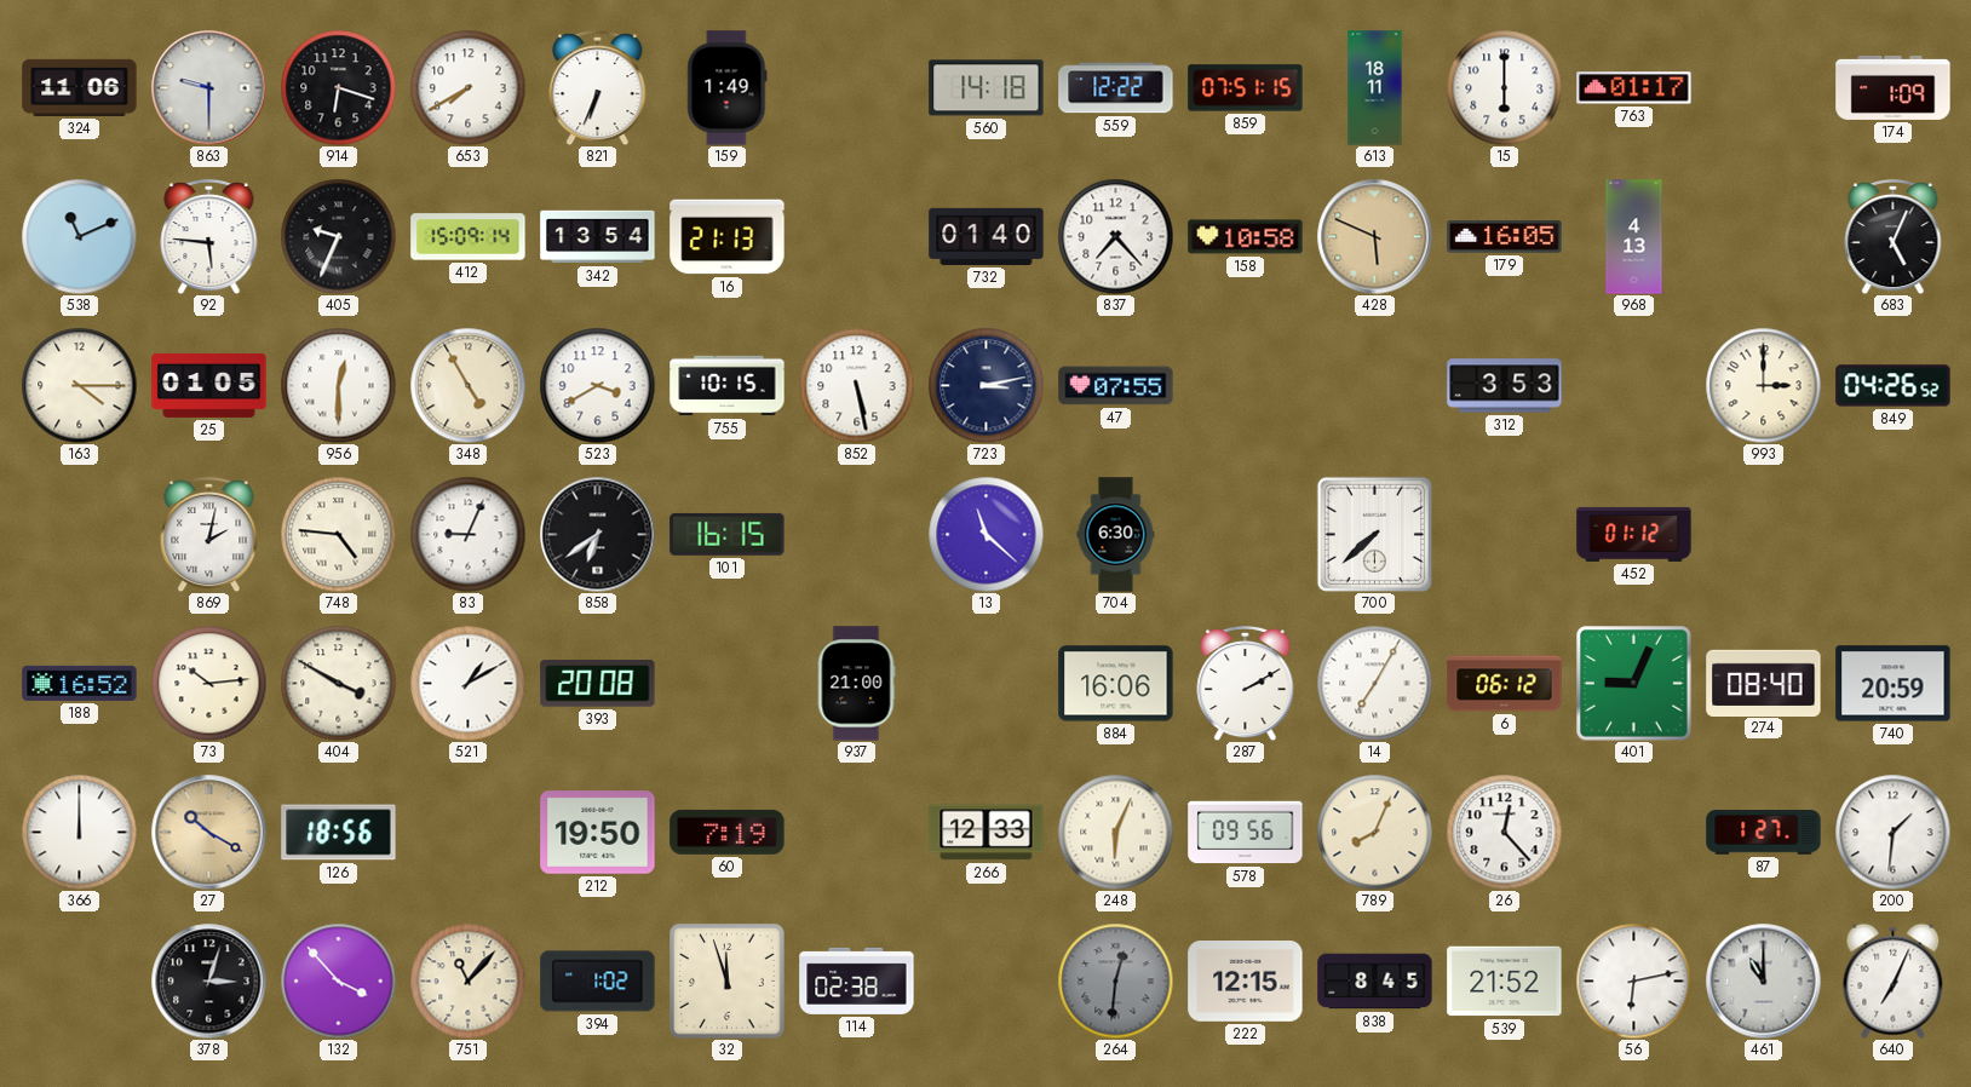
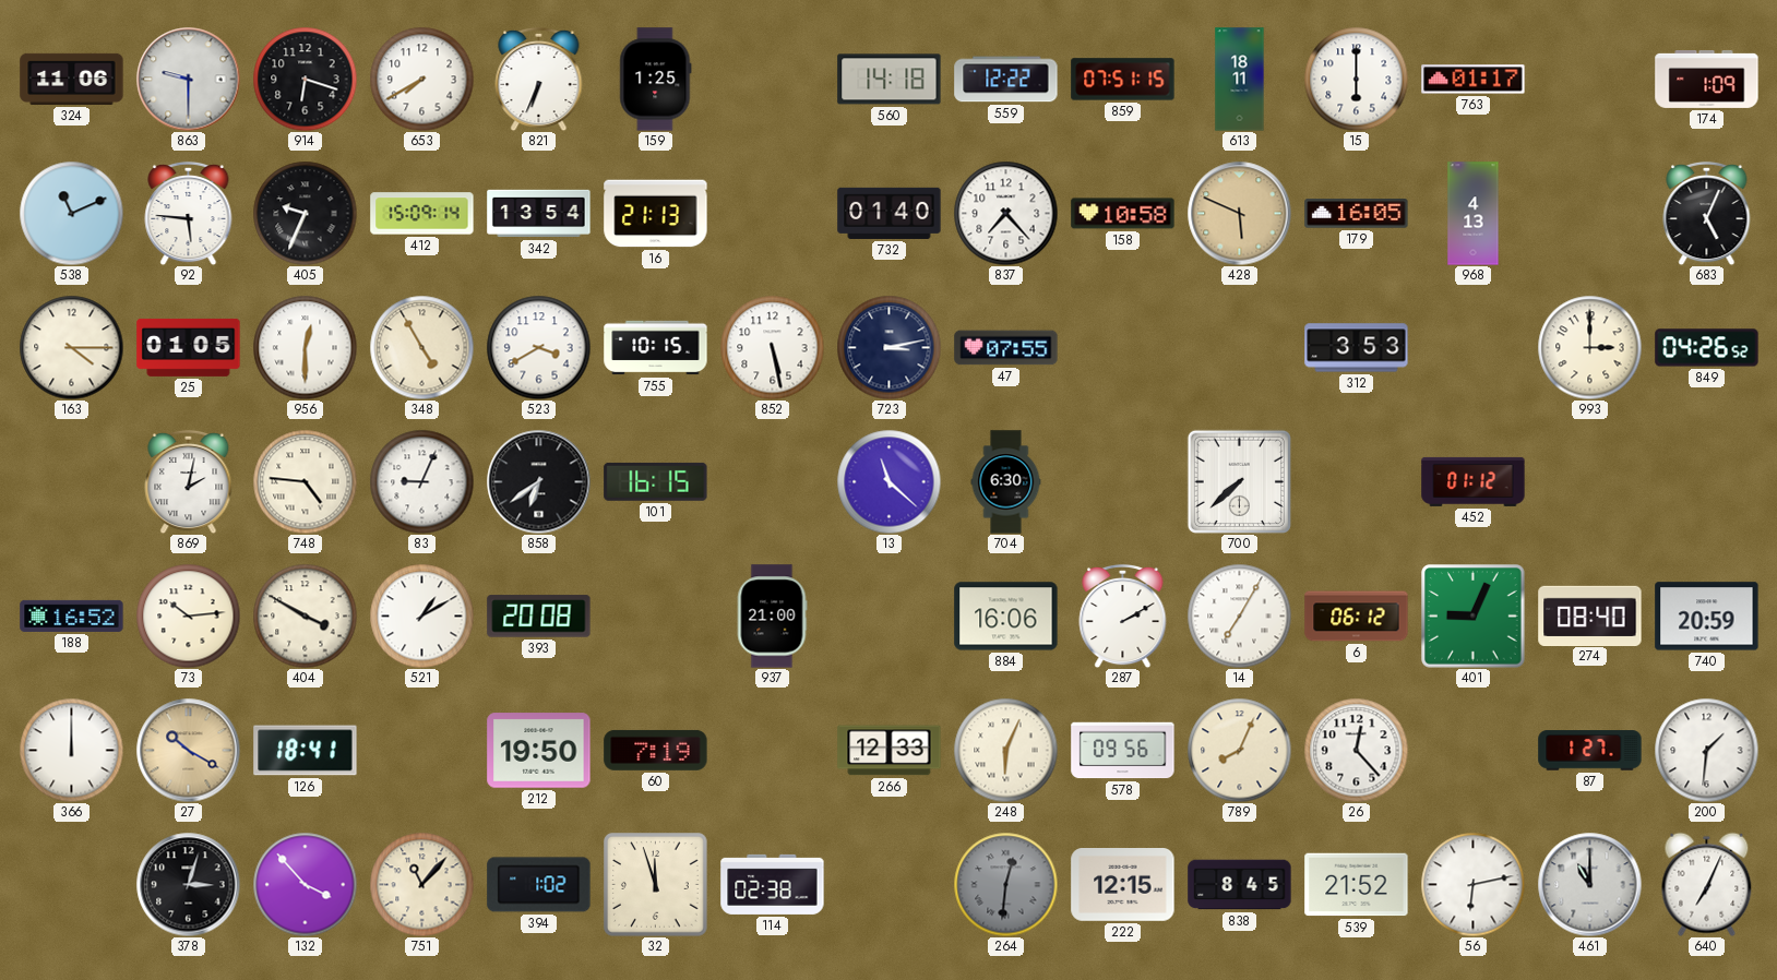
159: 1:49 -> 1:25 (656, 80)
126: 18:56 -> 18:41 (306, 751)
